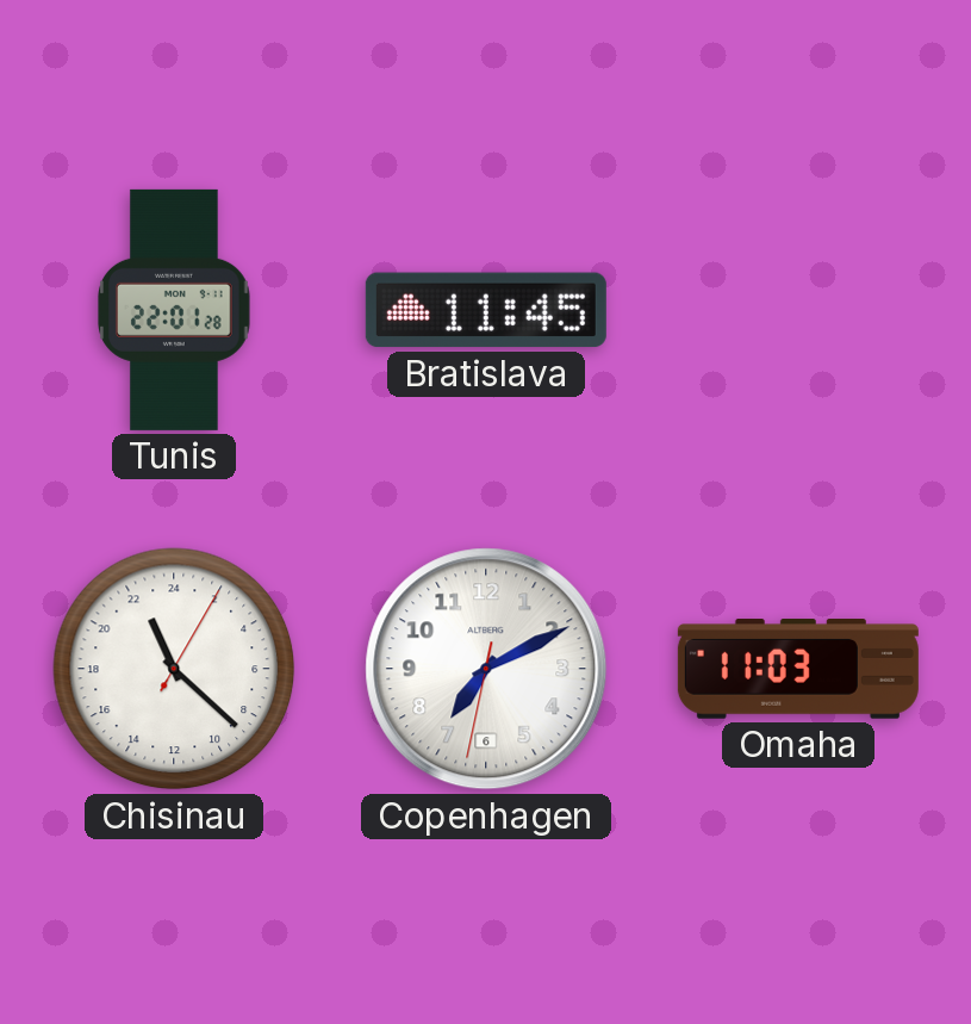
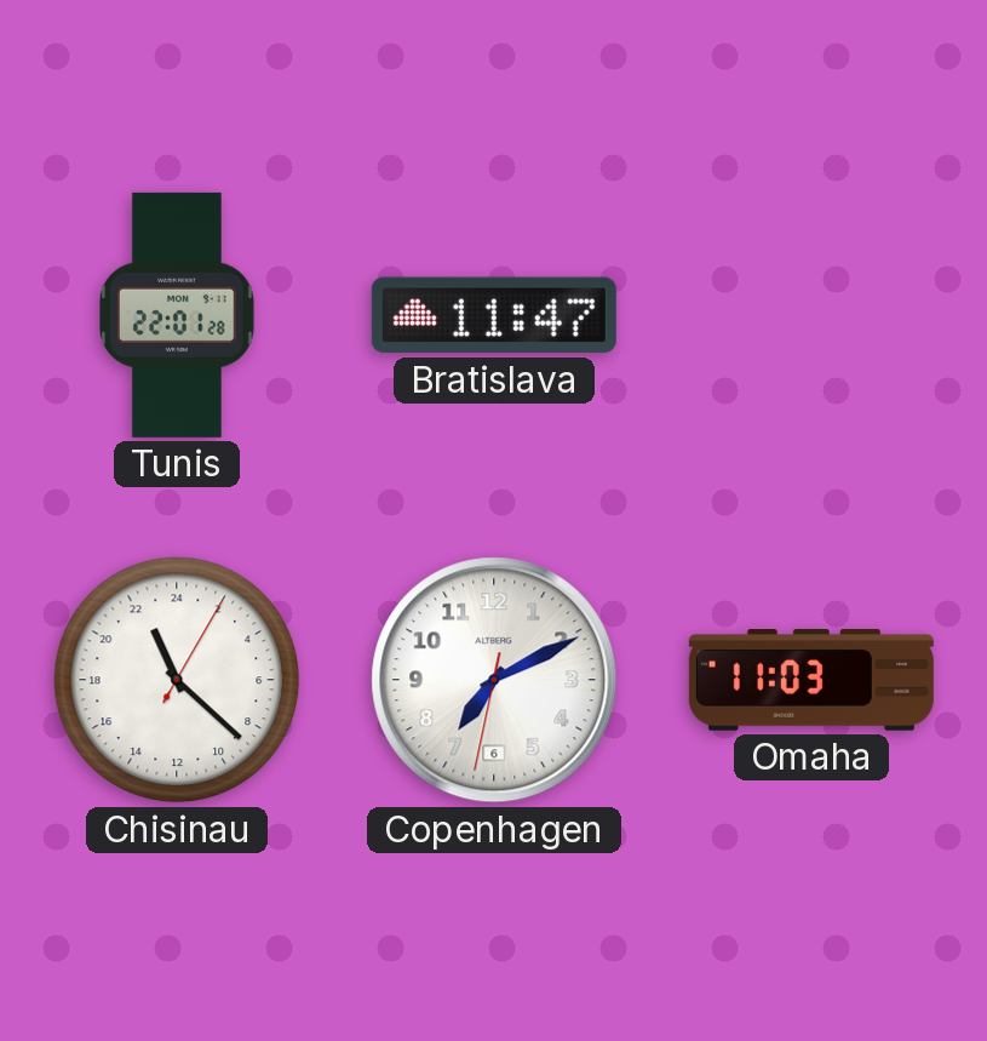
Bratislava: 11:45 -> 11:47 (494, 315)
